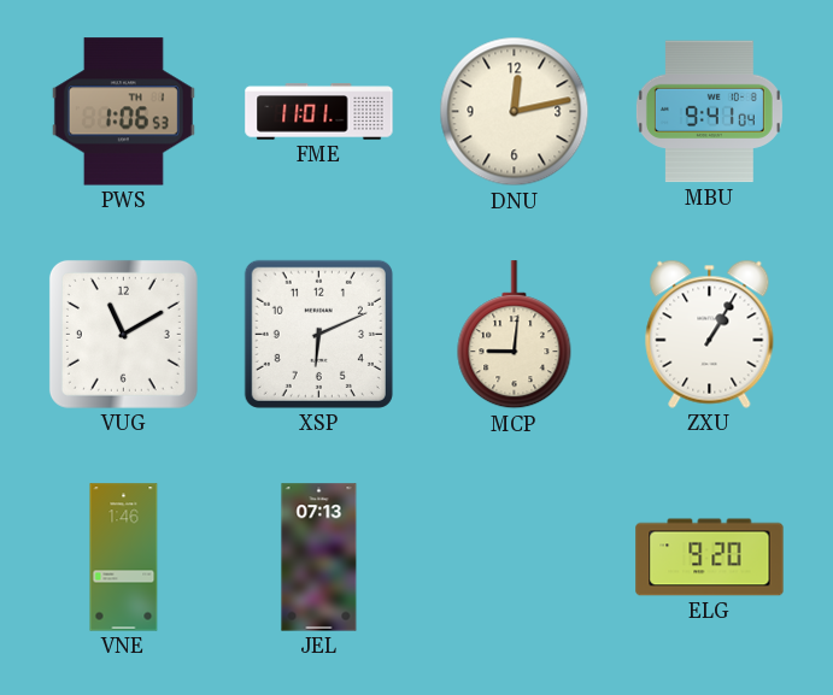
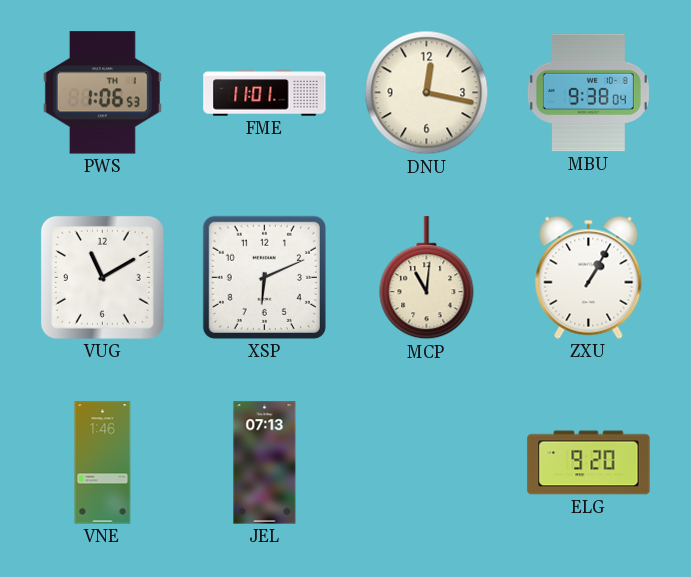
DNU: 12:13 -> 12:17 (427, 93)
MBU: 9:41 -> 9:38 (588, 93)
MCP: 9:01 -> 11:01 (427, 278)
